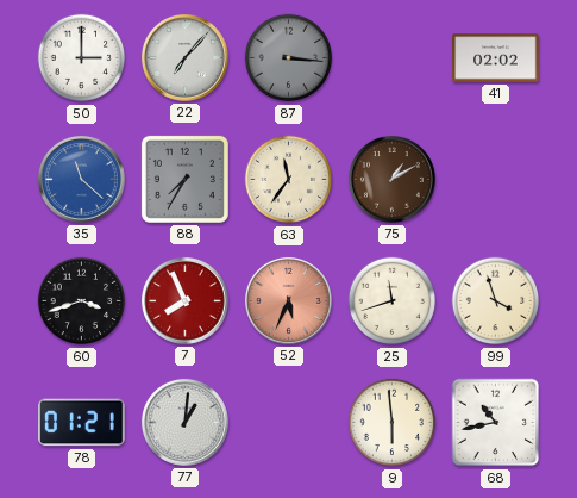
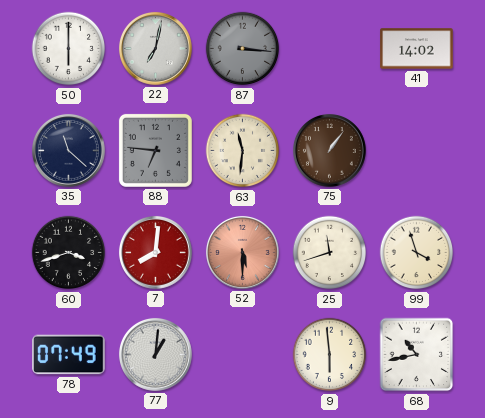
50: 3:00 -> 6:00 (69, 49)
22: 7:07 -> 7:02 (155, 48)
41: 02:02 -> 14:02 (417, 49)
35 dial: blue -> navy (68, 150)
88: 7:35 -> 6:46 (155, 150)
63: 11:36 -> 11:31 (243, 151)
75: 1:10 -> 1:06 (329, 150)
7: 7:56 -> 8:01 (155, 252)
52: 5:34 -> 5:30 (242, 252)
78: 01:21 -> 07:49 (69, 355)
